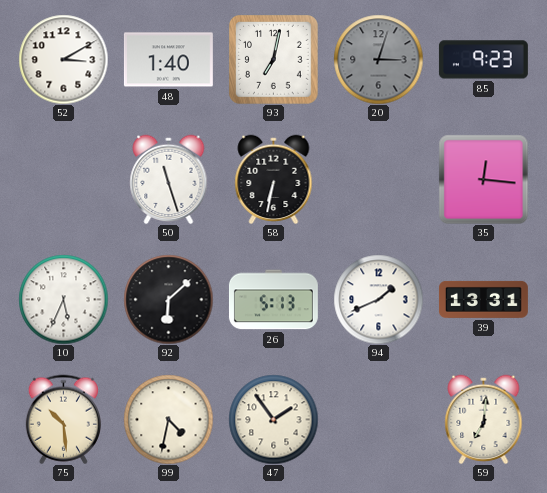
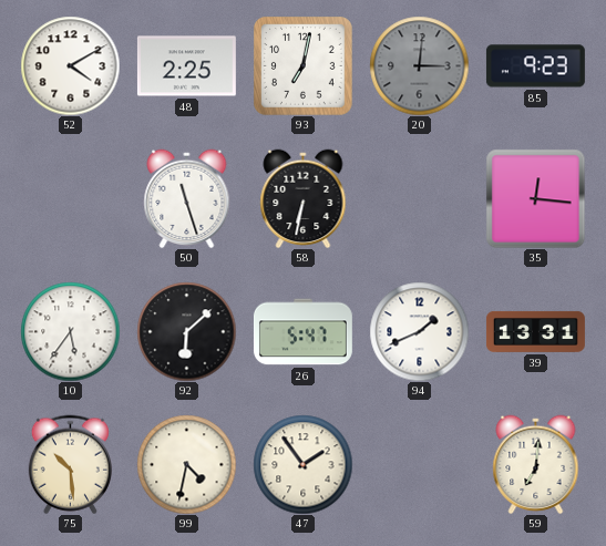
52: 3:10 -> 4:10 (70, 65)
48: 1:40 -> 2:25 (186, 66)
20: 3:03 -> 3:01 (419, 65)
10: 5:34 -> 5:36 (70, 331)
26: 5:13 -> 5:47 (302, 332)
